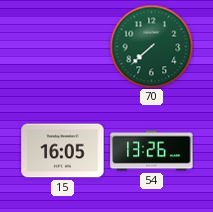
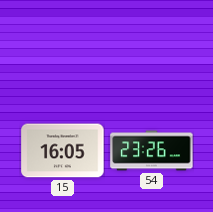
70: 7:38 -> none (151, 46)
54: 13:26 -> 23:26 (152, 151)
